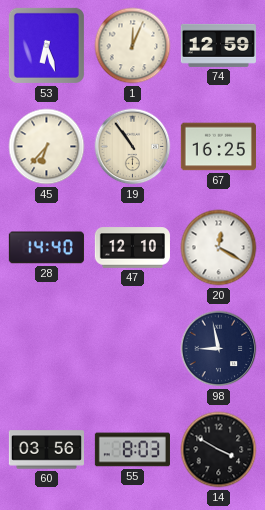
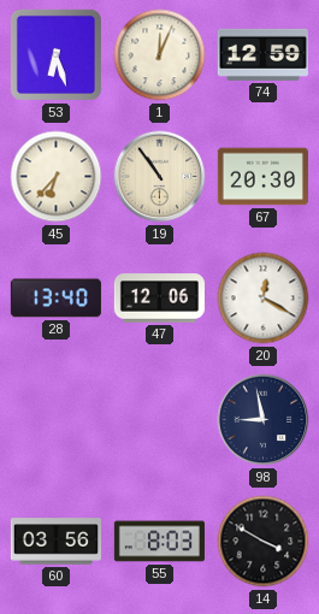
67: 16:25 -> 20:30 (262, 177)
28: 14:40 -> 13:40 (55, 299)
47: 12:10 -> 12:06 (159, 299)
